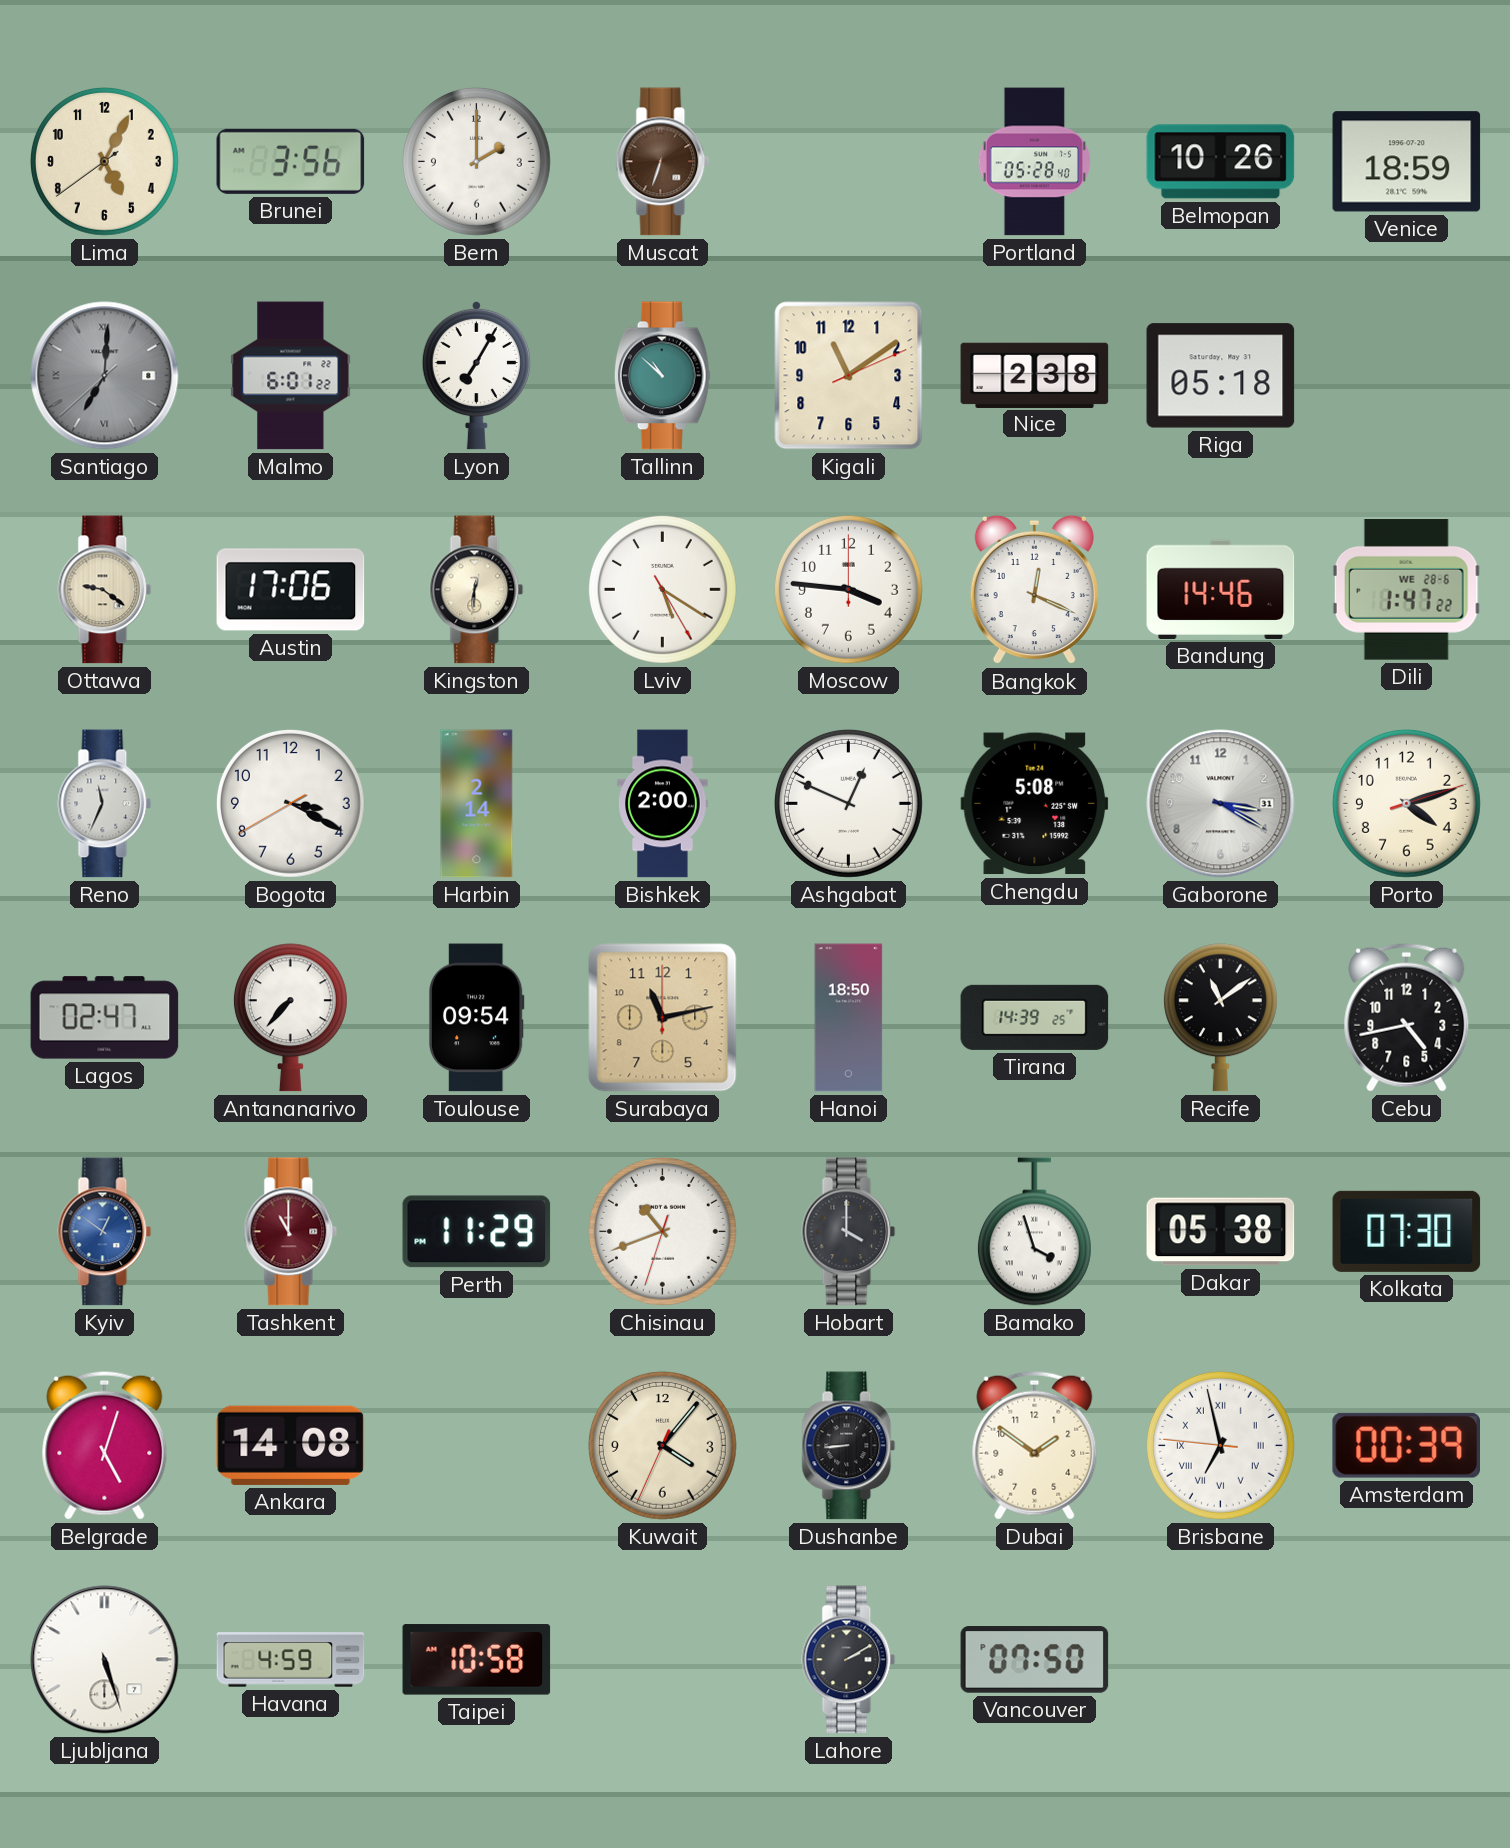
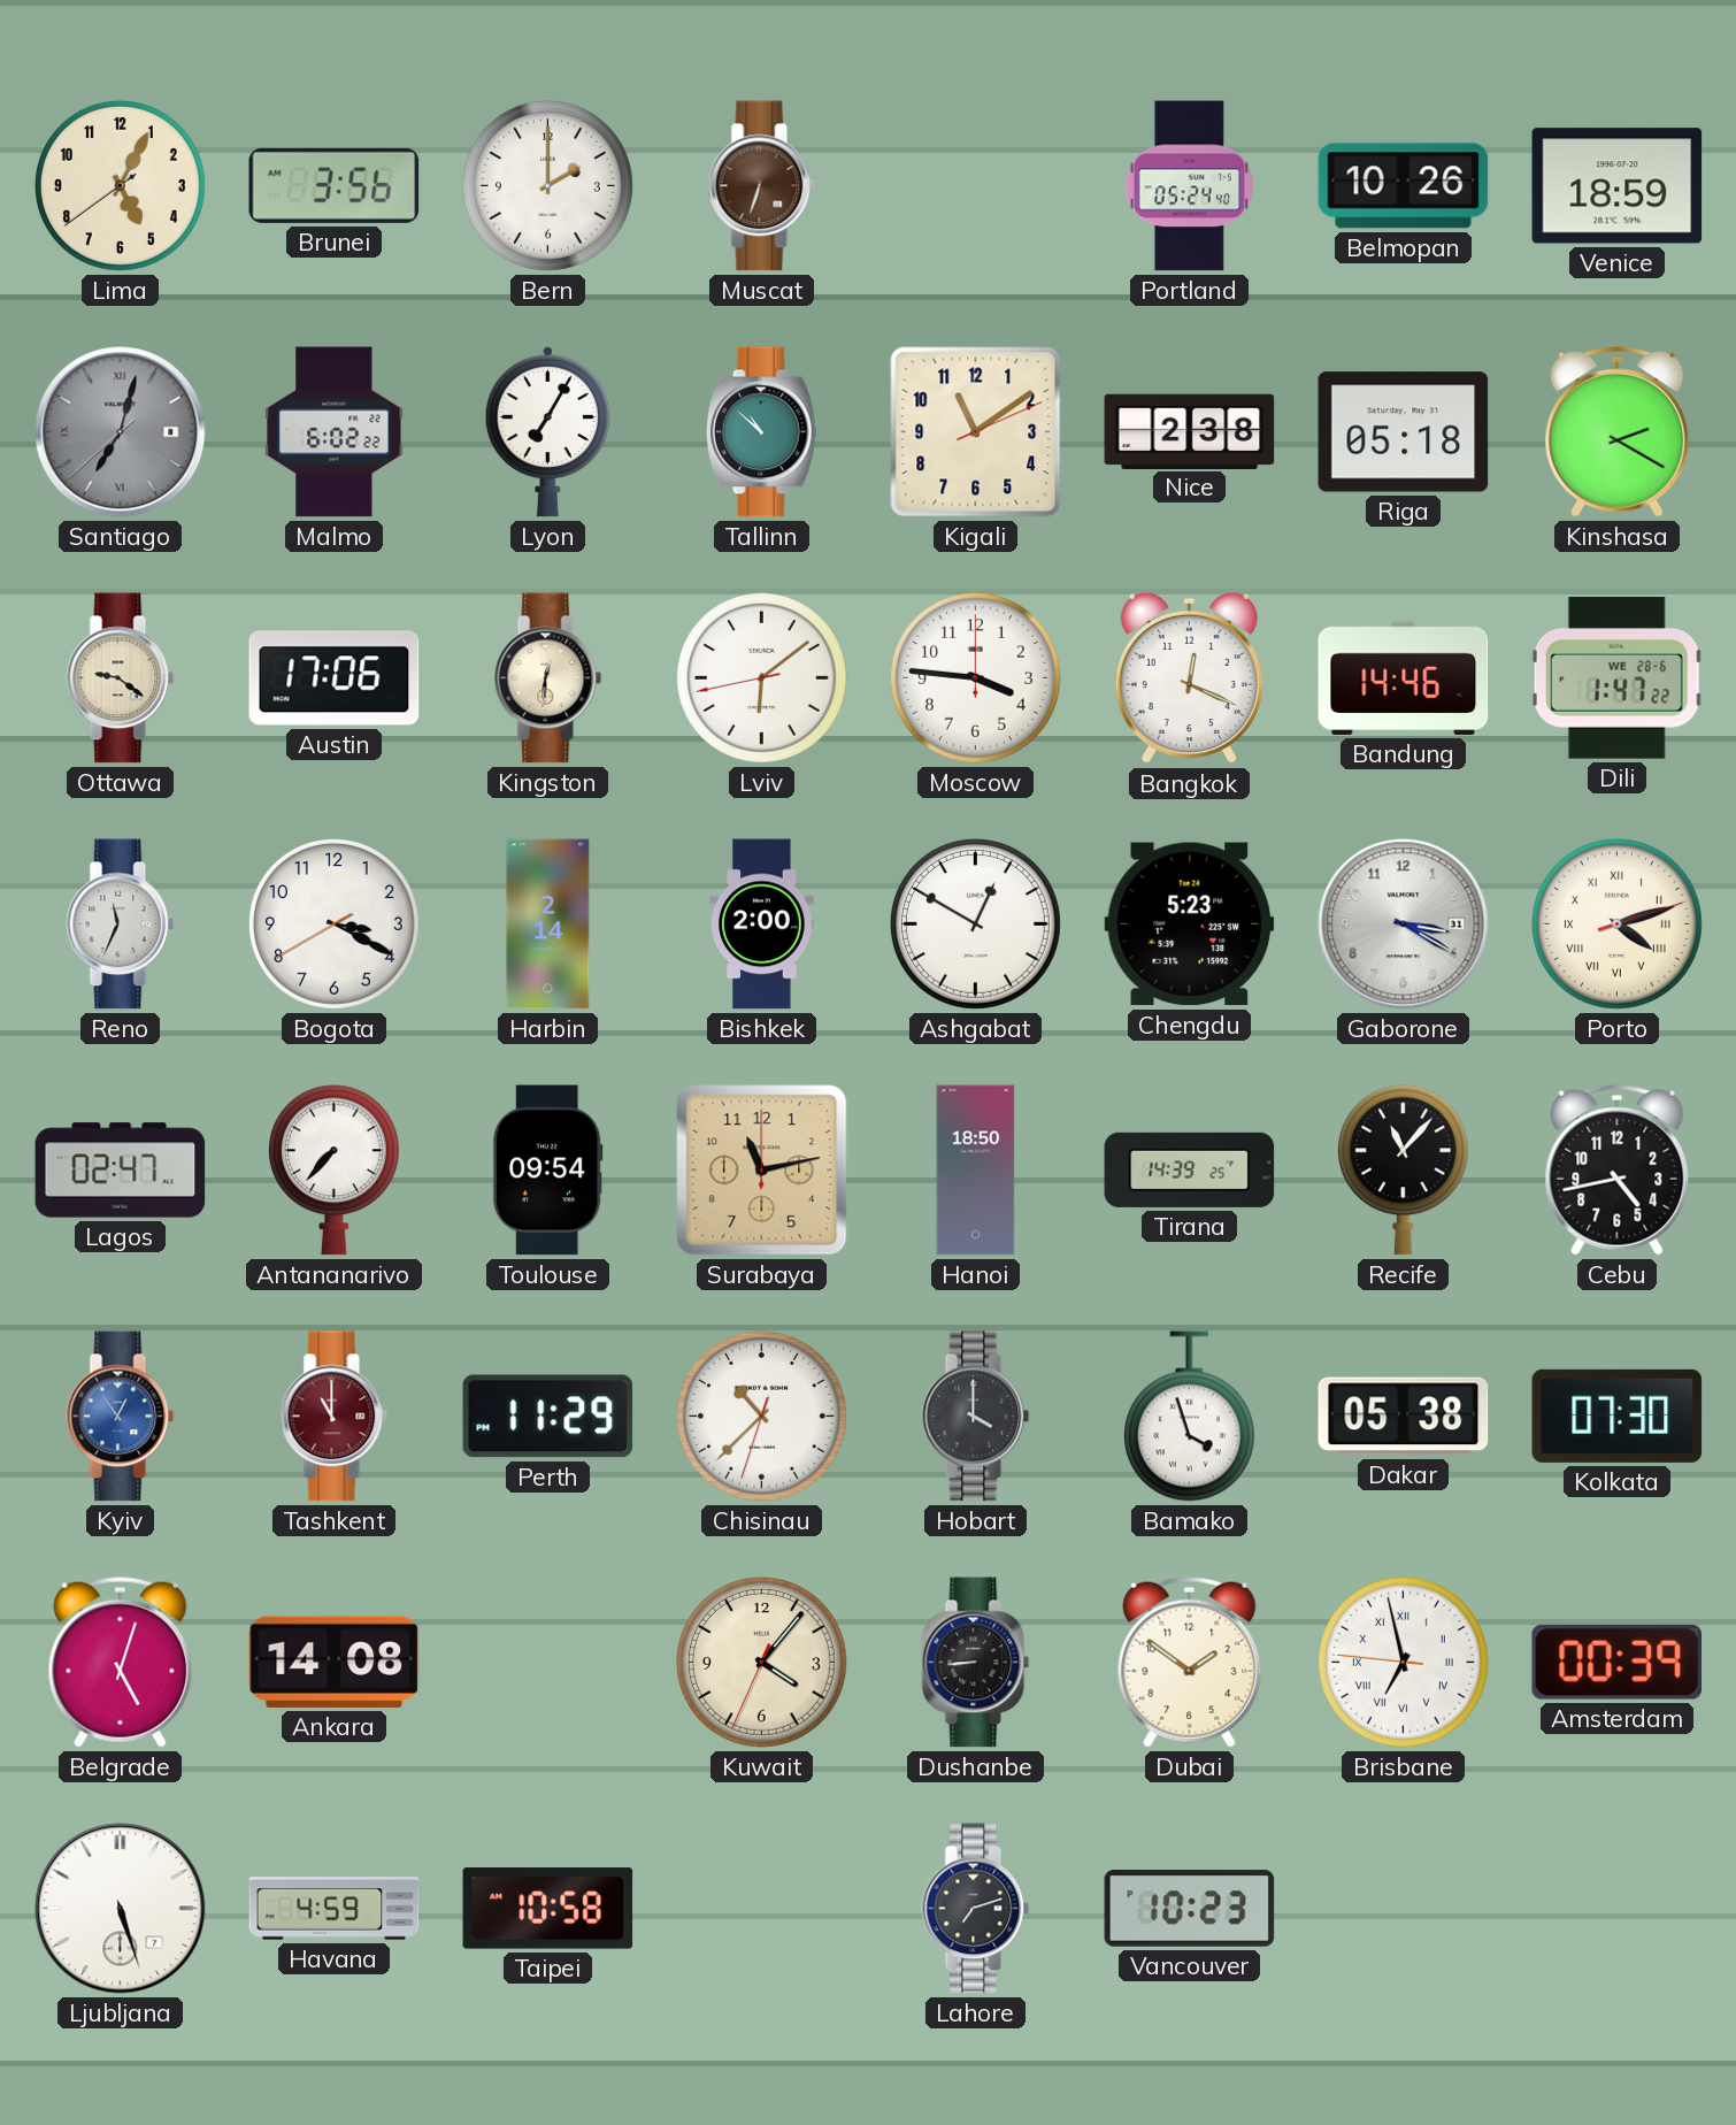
Portland: 05:28 -> 05:24 (1189, 186)
Santiago: 7:00 -> 7:02 (121, 432)
Malmo: 6:01 -> 6:02 (335, 432)
Kinshasa: none -> 2:20 (1618, 431)
Lviv: 5:20 -> 6:08 (761, 677)
Ashgabat: 12:49 -> 12:50 (975, 923)
Chengdu: 5:08 -> 5:23 (1190, 925)
Porto numerals: Arabic -> Roman (1616, 923)
Recife: 11:09 -> 11:07 (1403, 1171)
Kyiv: 12:51 -> 12:54 (121, 1417)
Chisinau: 10:41 -> 10:37 (761, 1416)
Lahore: 2:10 -> 7:12 (976, 1909)
Vancouver: 07:50 -> 10:23 (1190, 1909)
